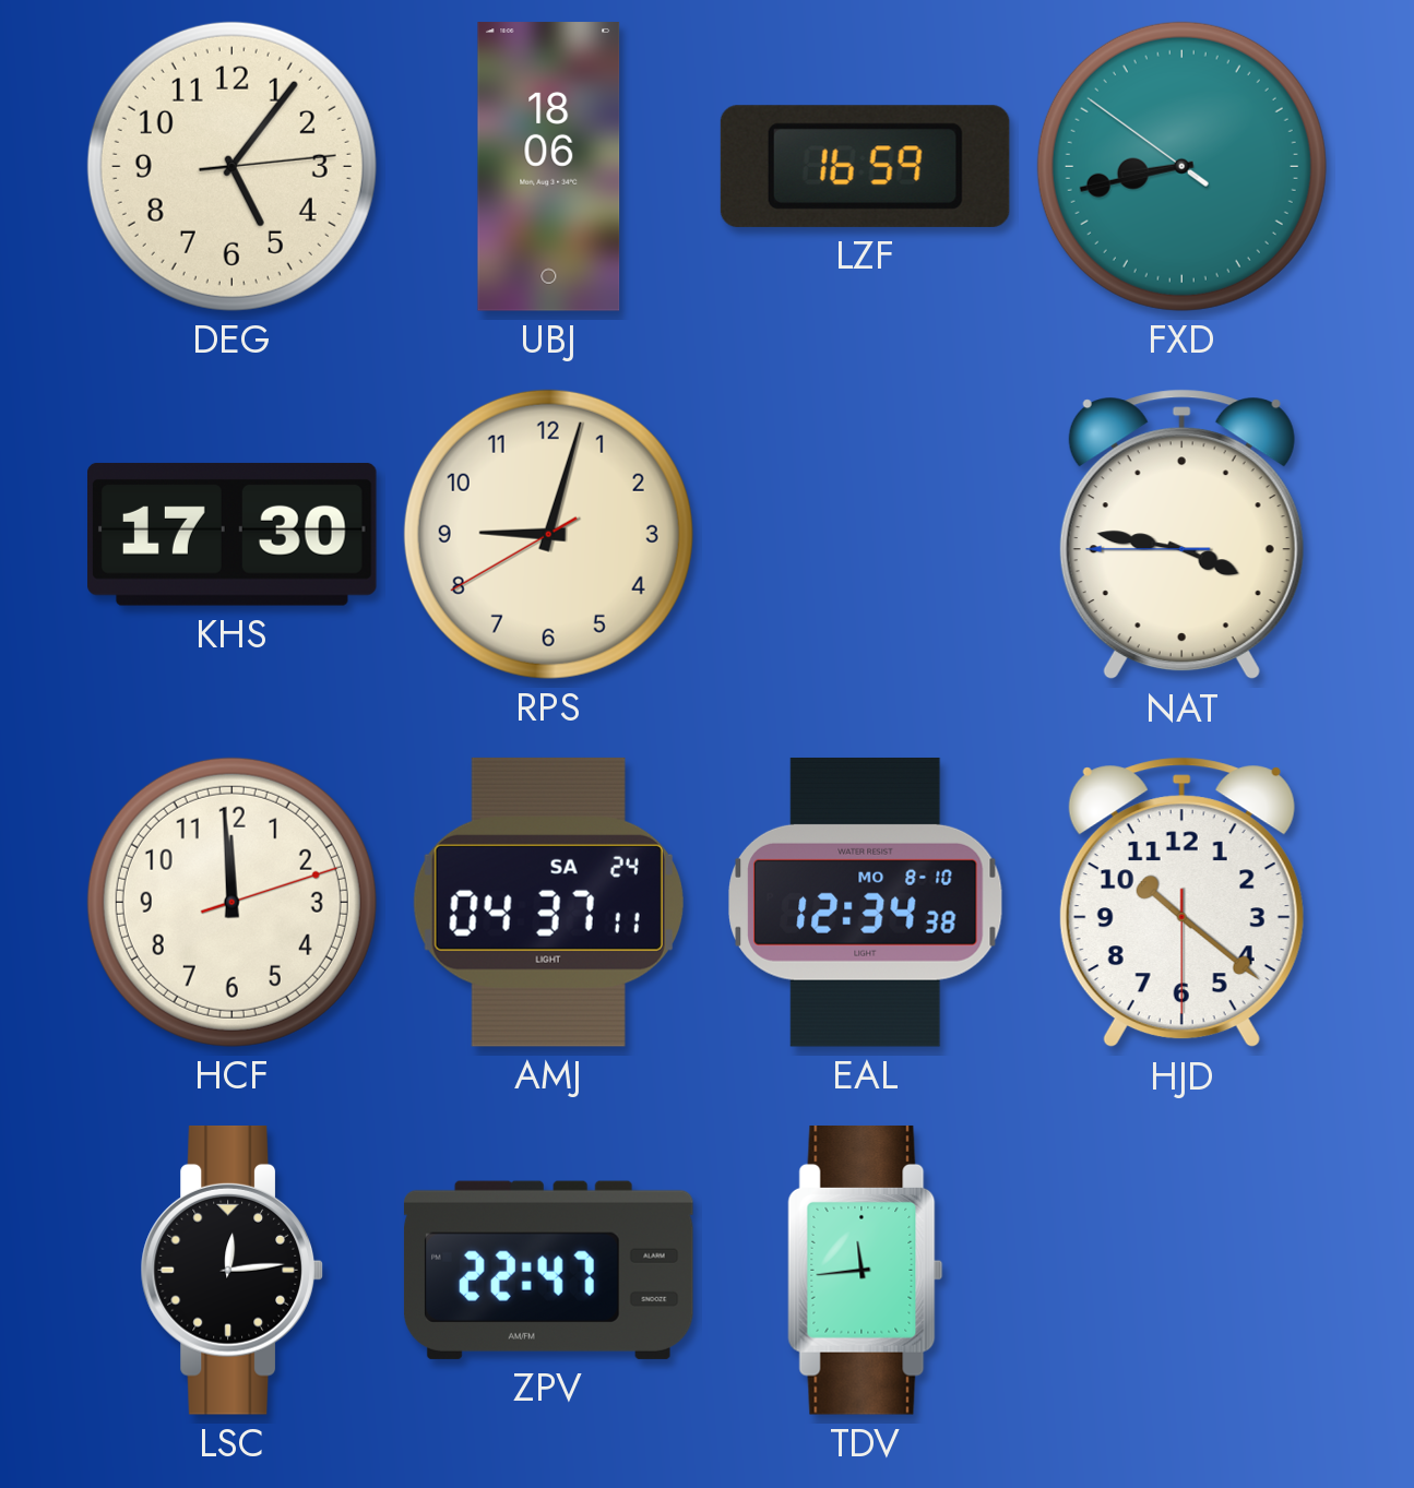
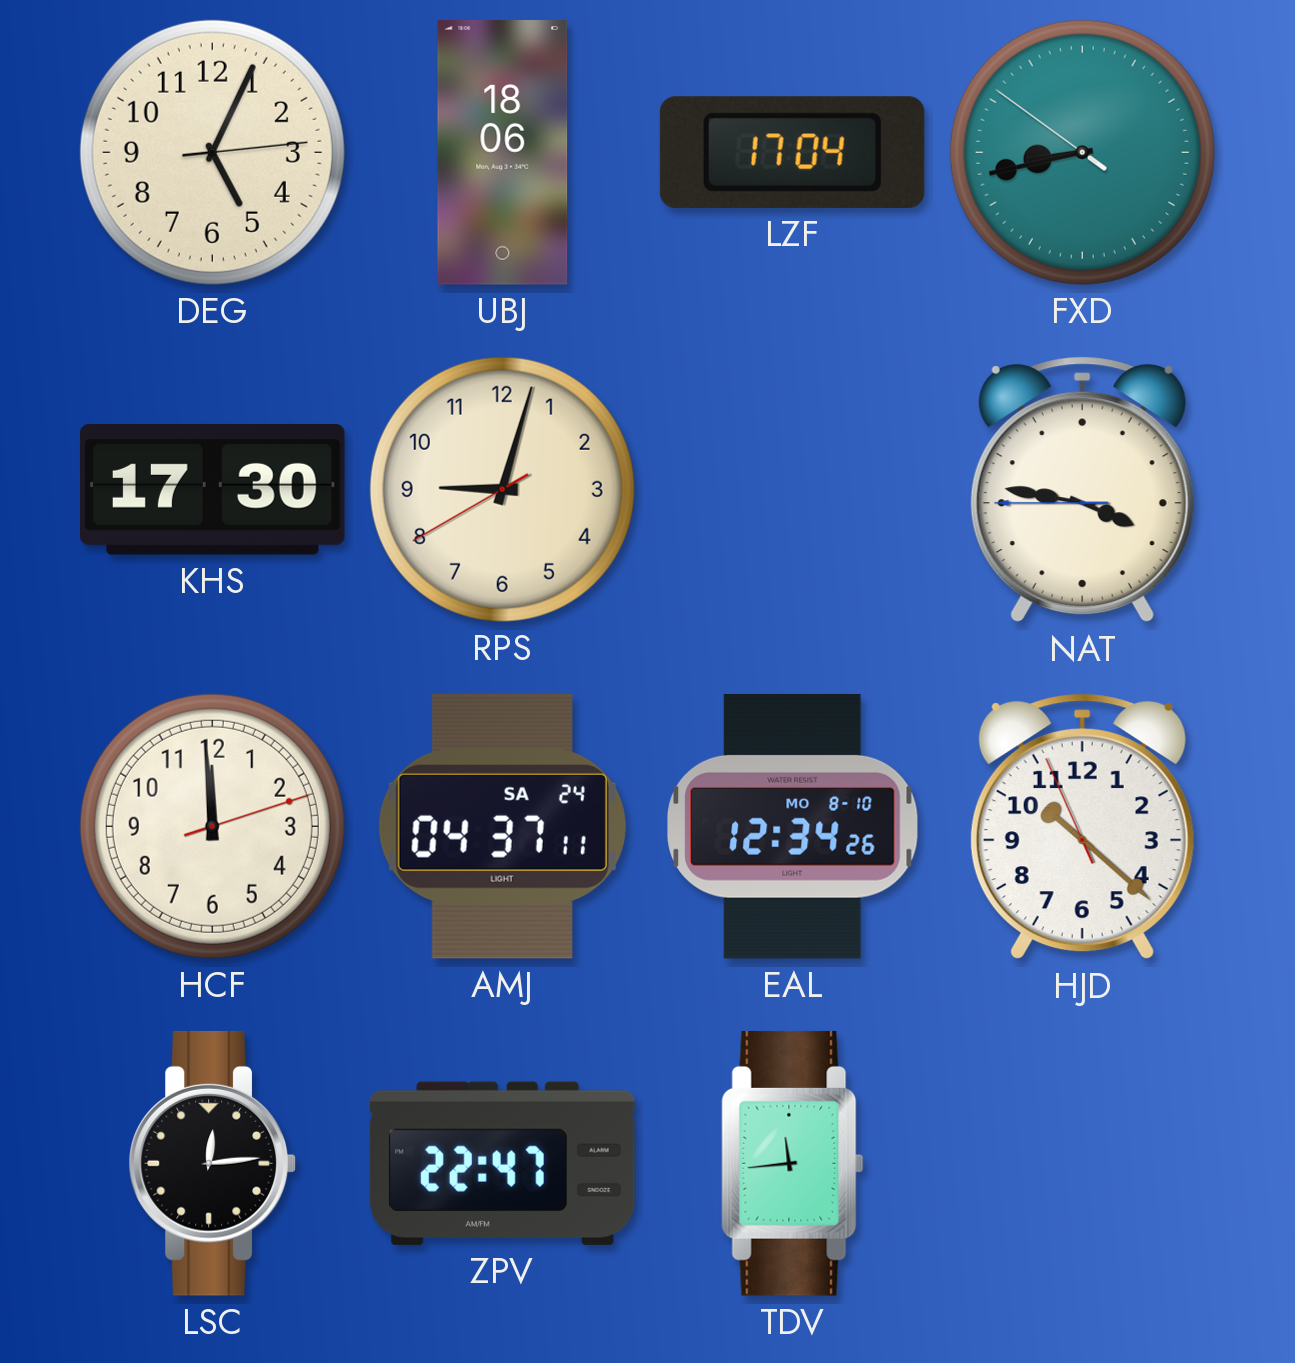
DEG: 5:06 -> 5:04 (212, 152)
LZF: 16:59 -> 17:04 (792, 152)
EAL: 12:34:38 -> 12:34:26 (793, 826)
HJD: 10:21:30 -> 10:21:56 (1082, 827)
